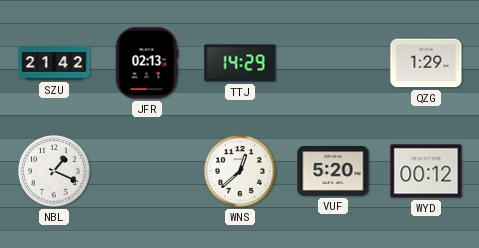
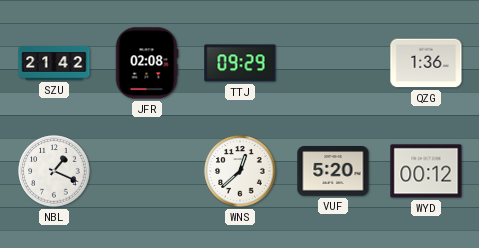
JFR: 02:13 -> 02:08 (147, 63)
TTJ: 14:29 -> 09:29 (240, 63)
QZG: 1:29 -> 1:36 (426, 63)
